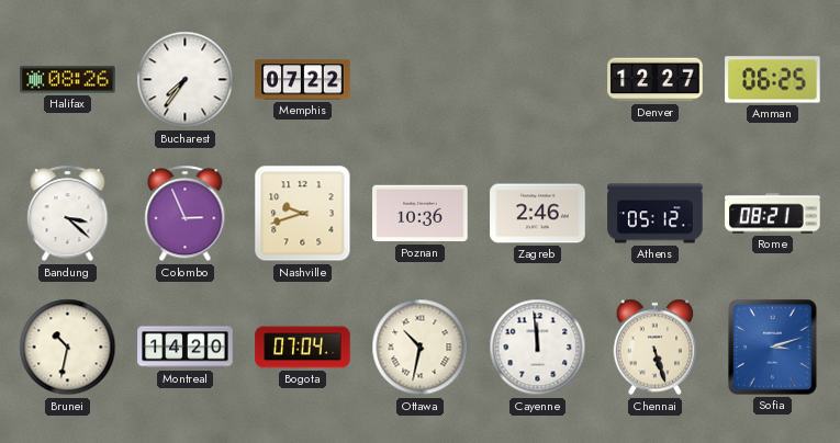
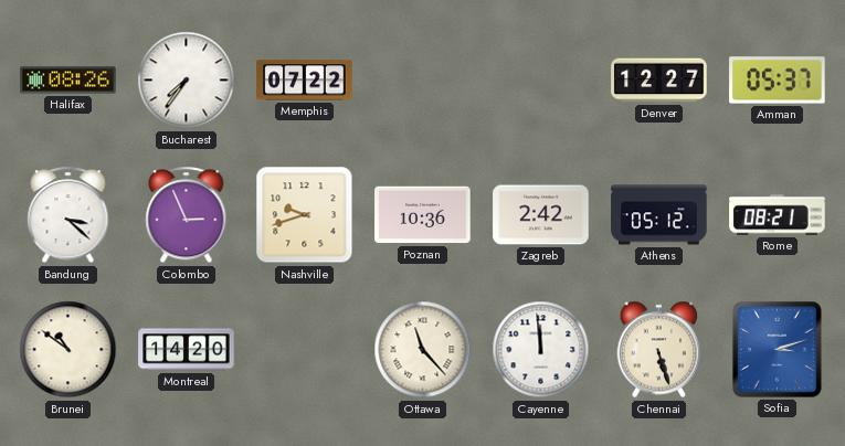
Amman: 06:25 -> 05:37 (778, 81)
Zagreb: 2:46 -> 2:42 (541, 215)
Brunei: 10:32 -> 10:51 (68, 350)
Bogota: 07:04 -> none (303, 348)
Ottawa: 10:32 -> 11:23 (423, 350)
